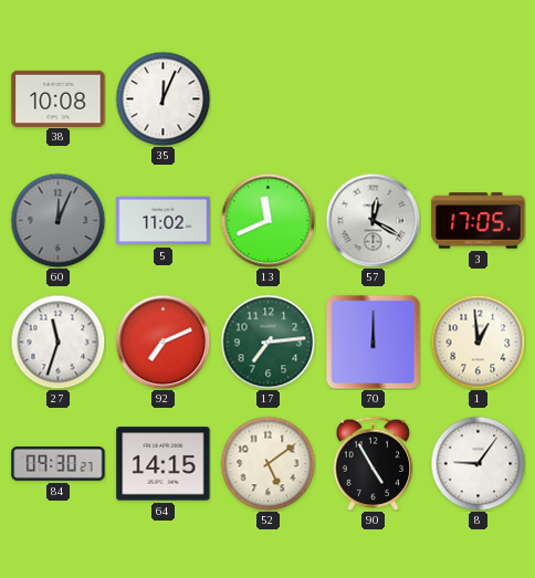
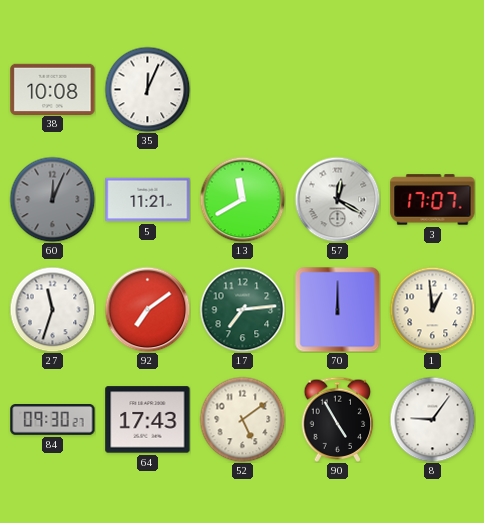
5: 11:02 -> 11:21 (148, 200)
13: 11:41 -> 11:40 (242, 199)
3: 17:05 -> 17:07 (433, 200)
92: 7:11 -> 7:09 (147, 309)
64: 14:15 -> 17:43 (148, 420)
